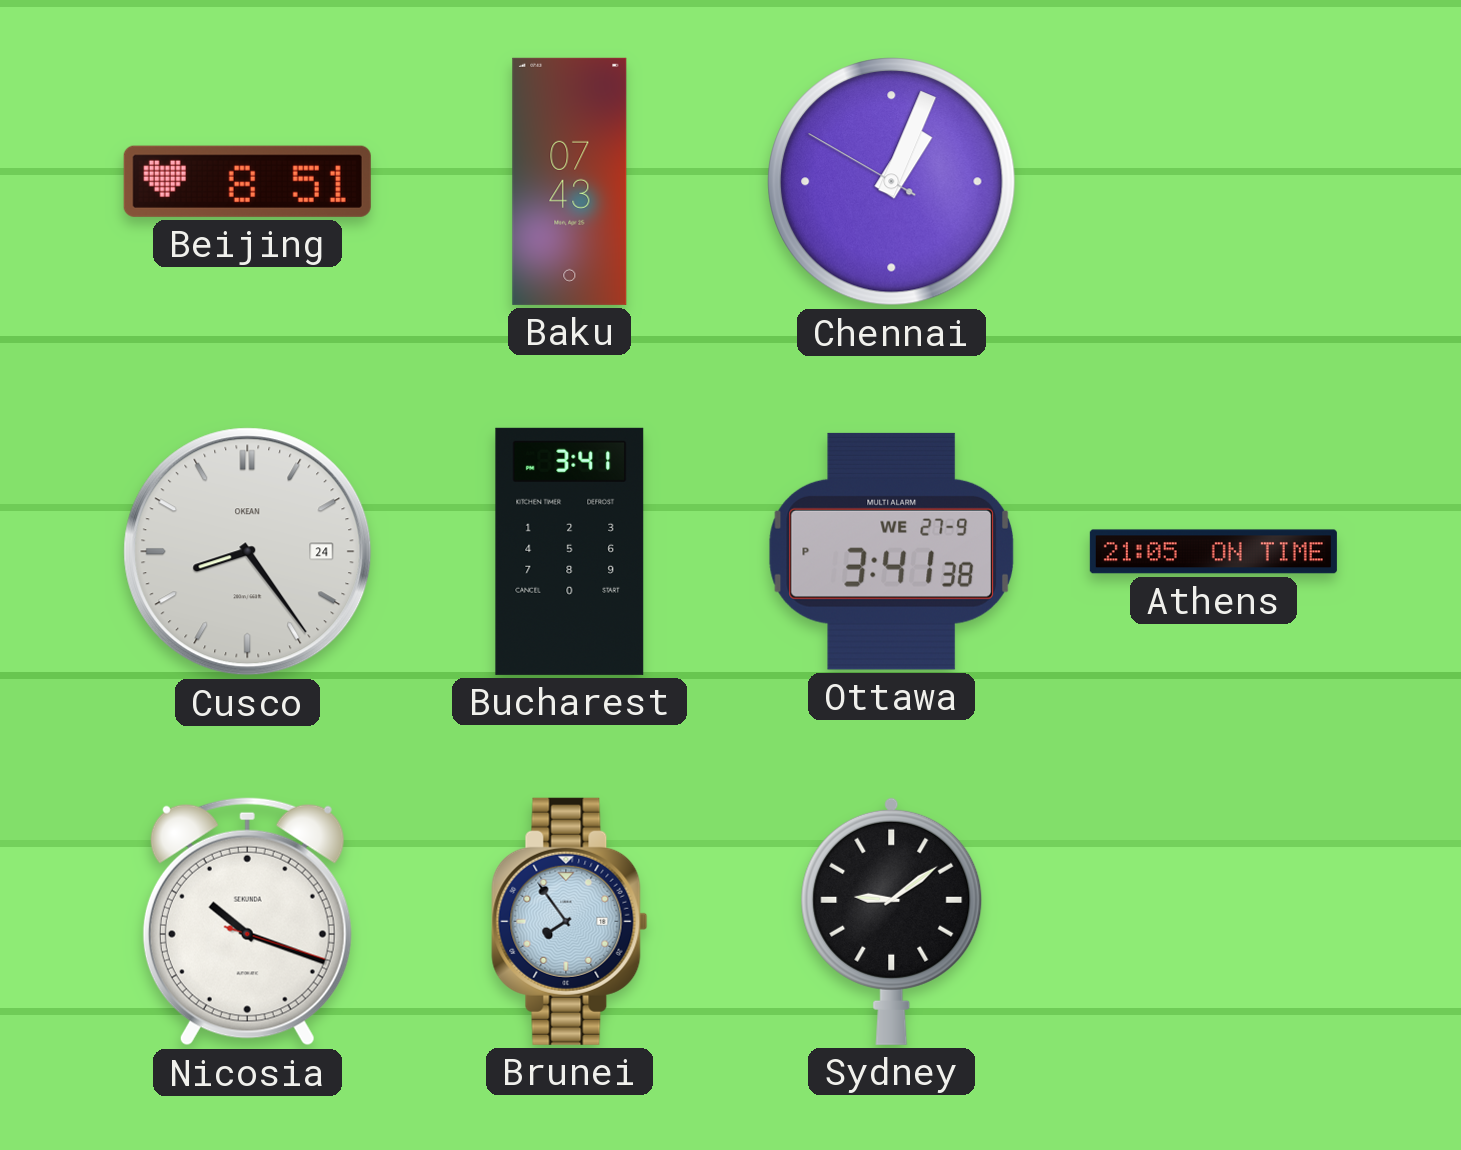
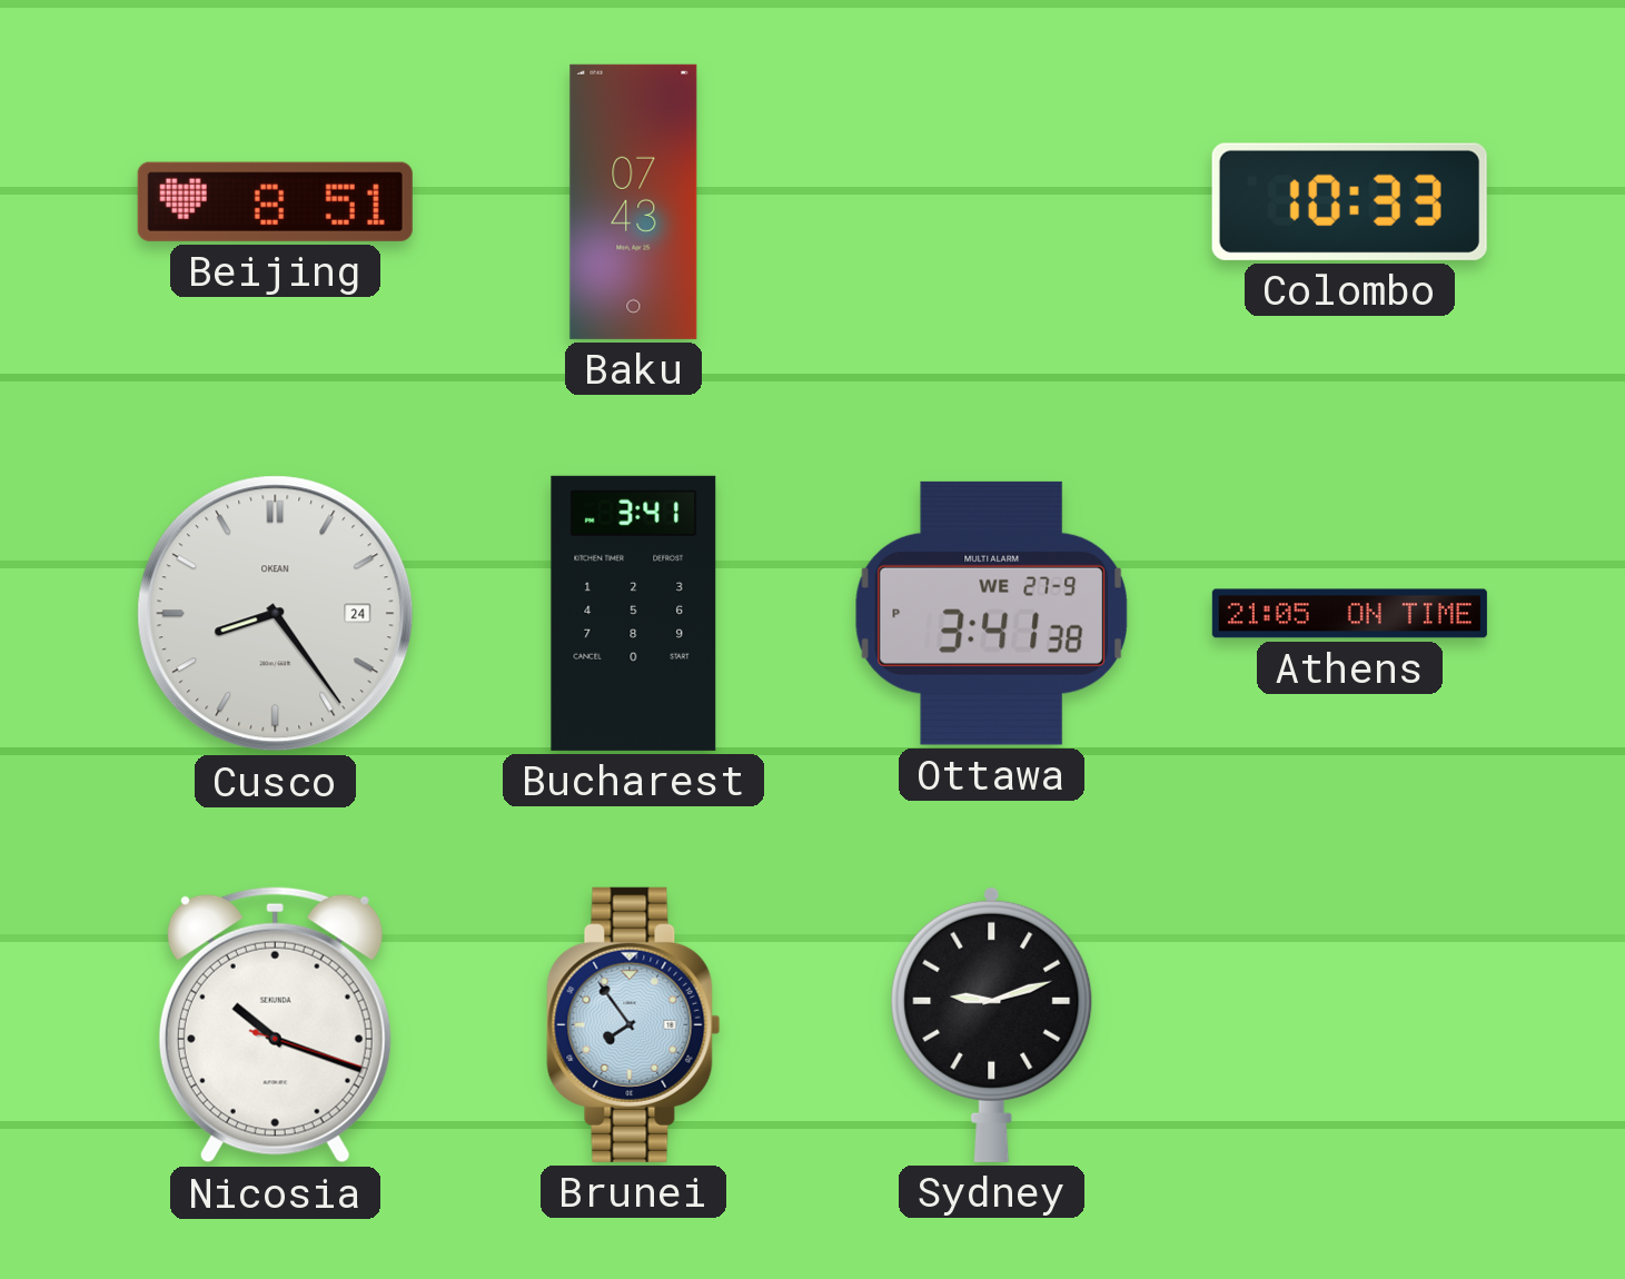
Chennai: 1:03 -> none (892, 182)
Colombo: none -> 10:33 (1349, 201)
Sydney: 9:09 -> 9:12 (992, 1024)
